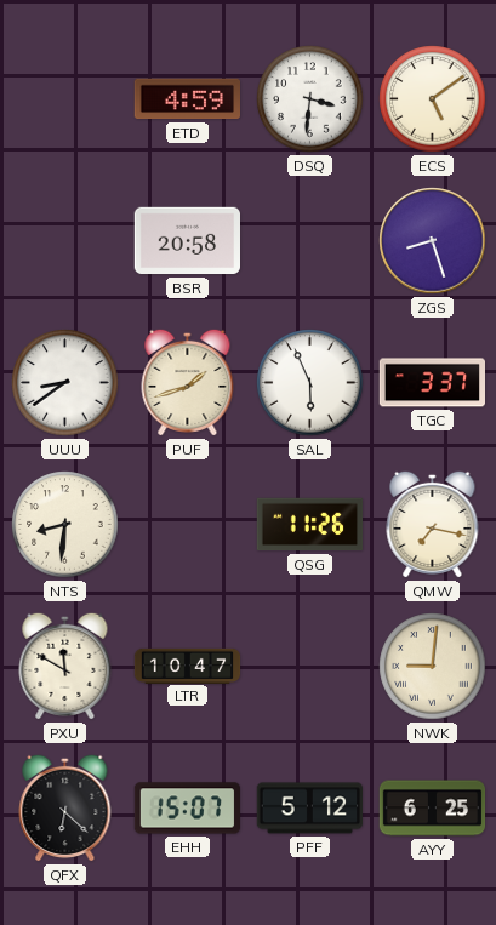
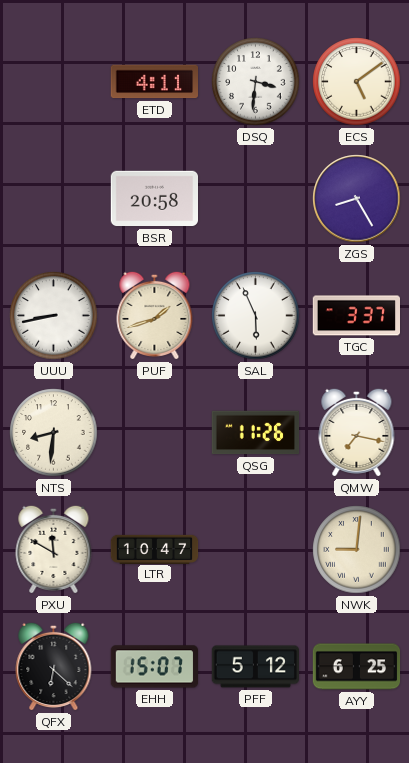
ETD: 4:59 -> 4:11 (154, 82)
ZGS: 8:27 -> 8:25 (357, 199)
UUU: 8:39 -> 8:43 (54, 316)
